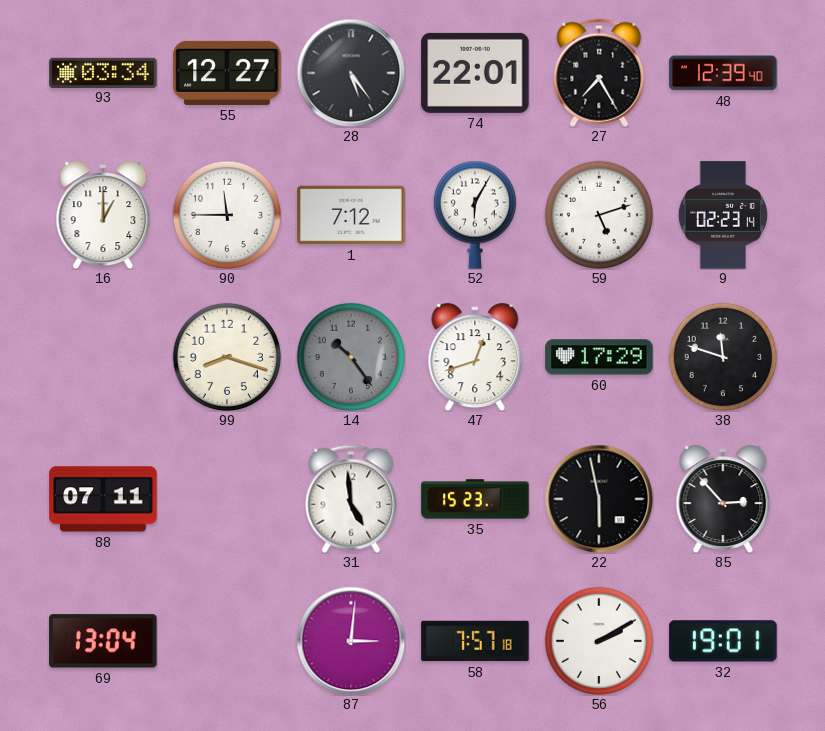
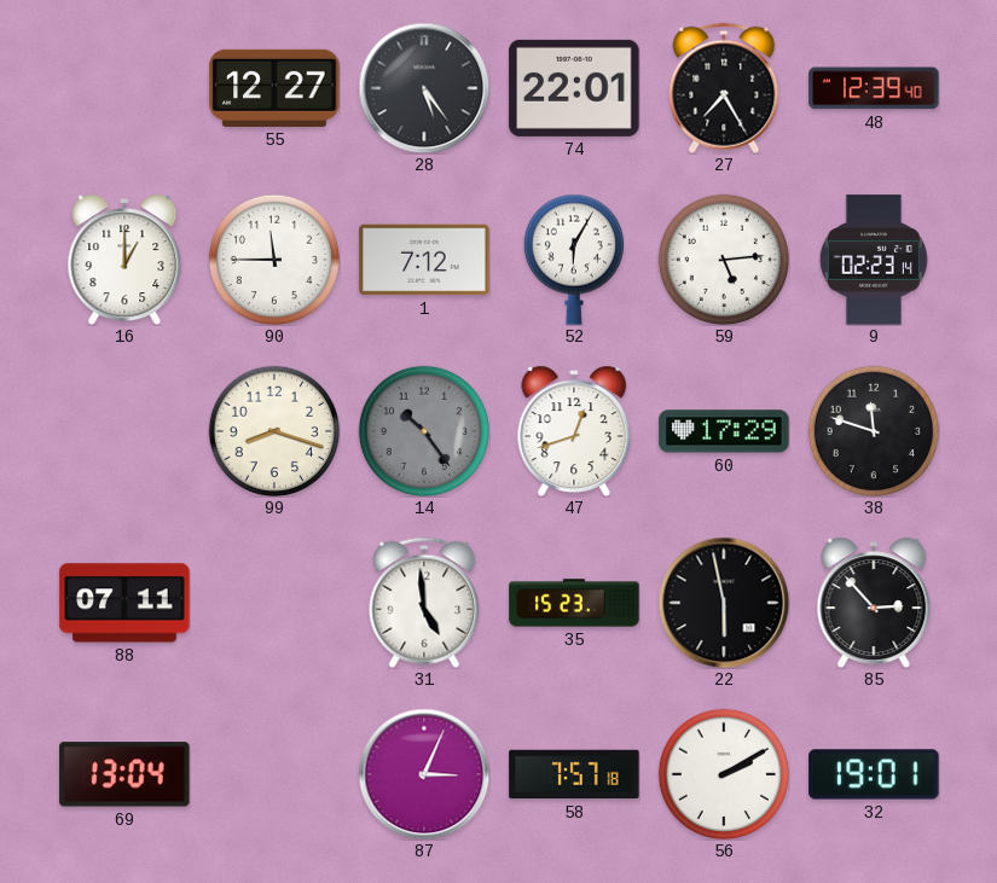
93: 03:34 -> none (103, 72)
59: 5:12 -> 5:14 (723, 258)
87: 3:01 -> 3:04 (424, 774)
